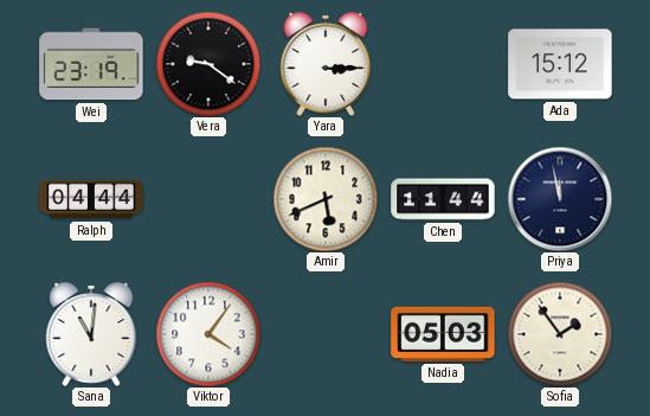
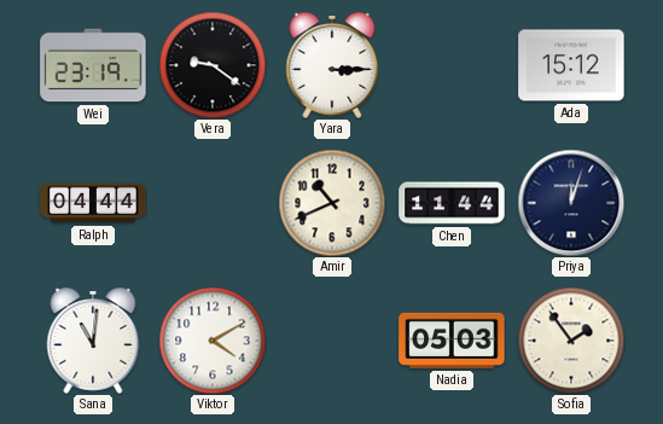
Amir: 5:41 -> 10:41 (332, 203)
Priya: 11:58 -> 12:03 (571, 203)
Viktor: 4:06 -> 4:10 (213, 341)
